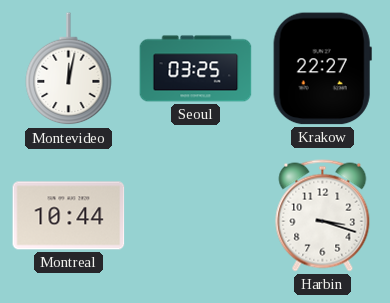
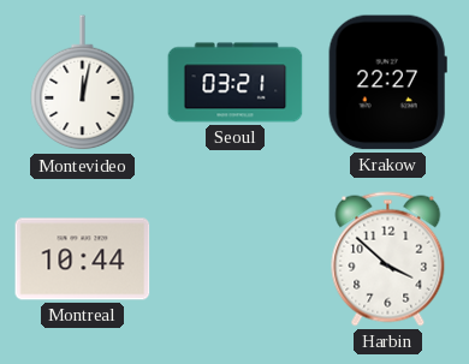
Seoul: 03:25 -> 03:21 (236, 83)
Harbin: 3:18 -> 3:52 (388, 259)
